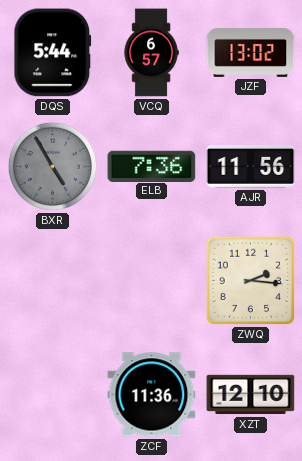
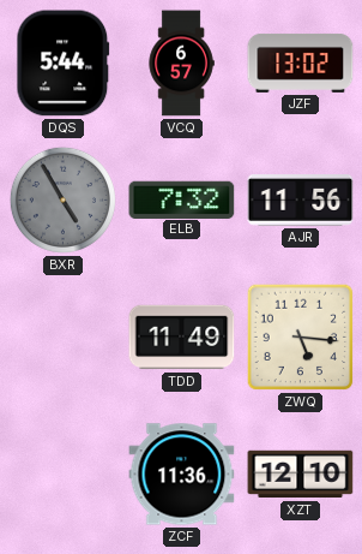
ELB: 7:36 -> 7:32 (182, 199)
TDD: none -> 11:49 (182, 338)
ZWQ: 2:16 -> 5:16 (301, 338)
